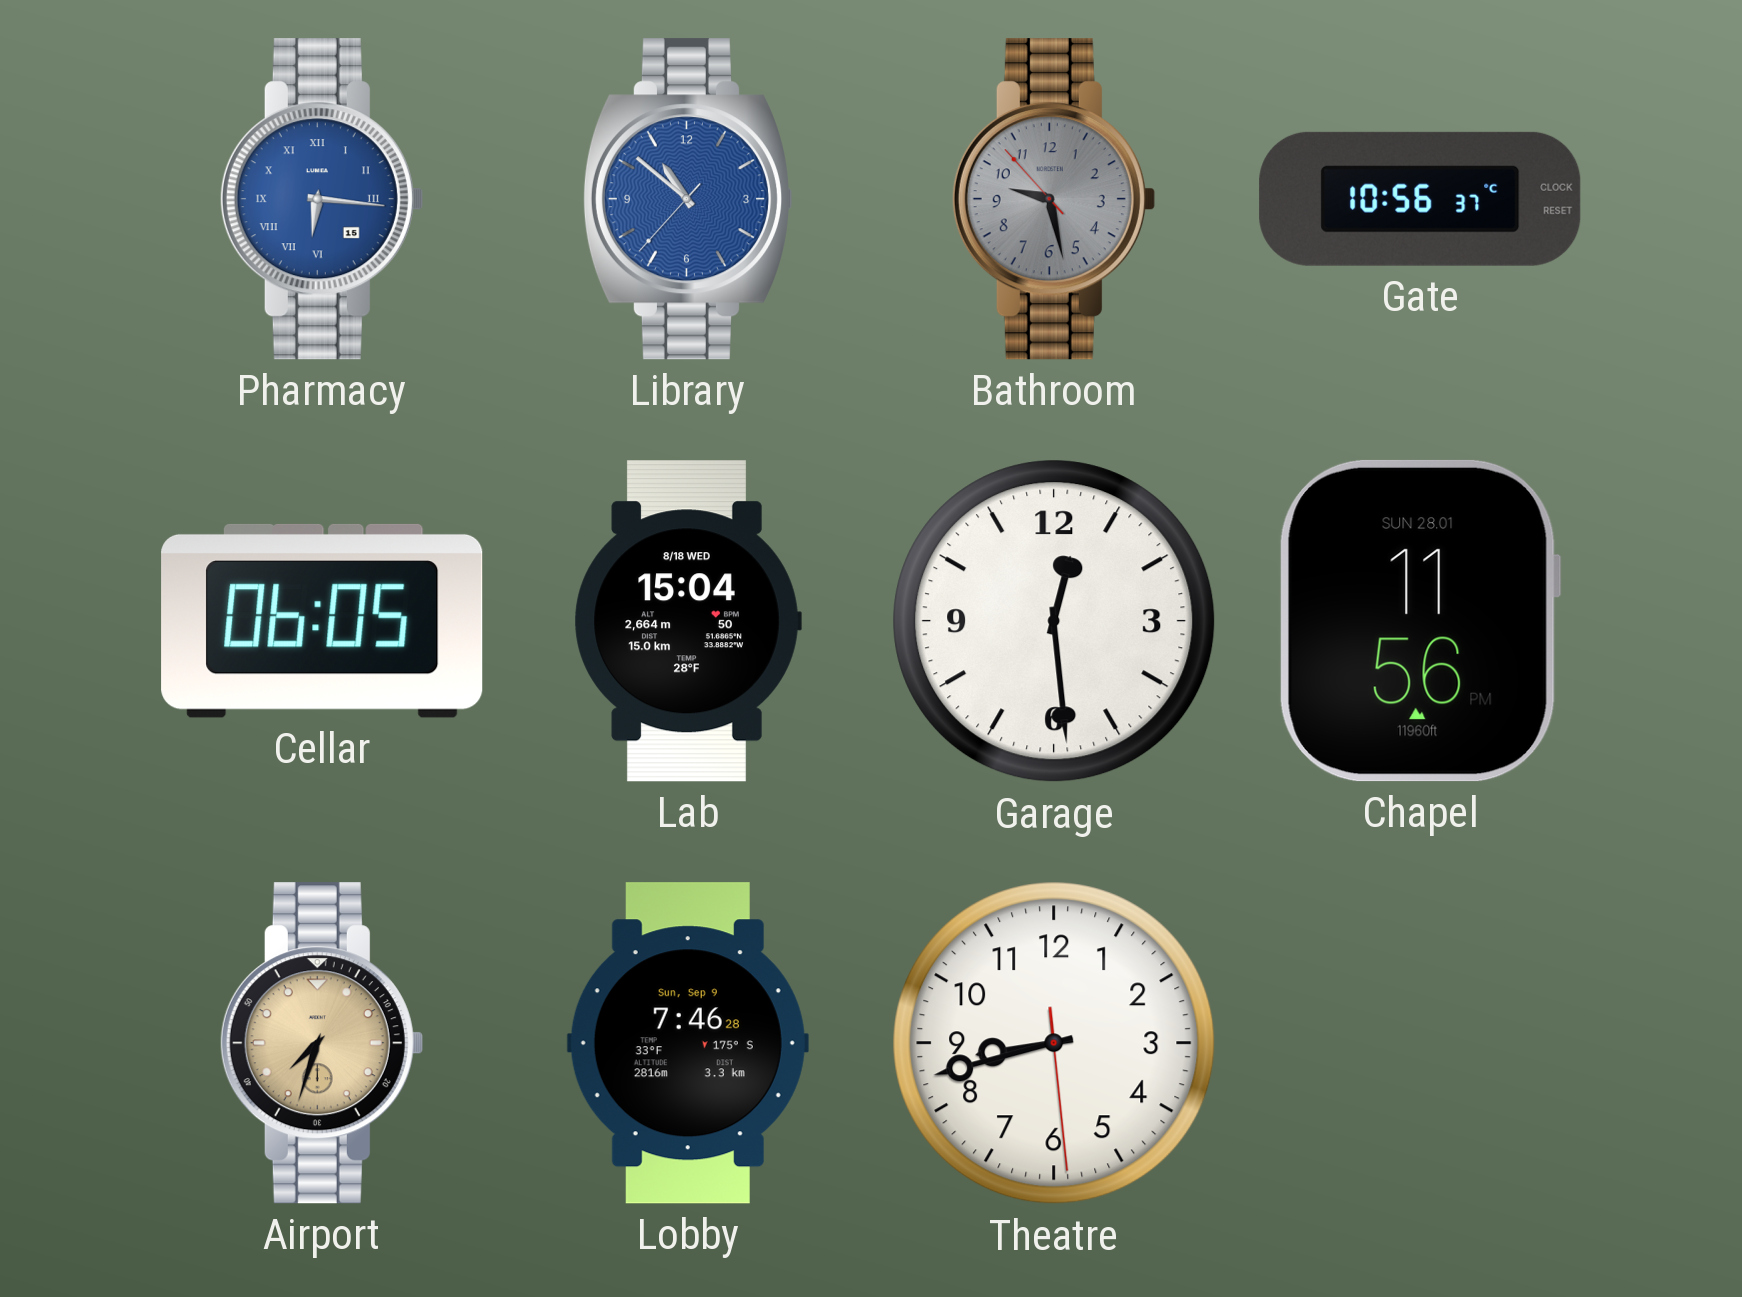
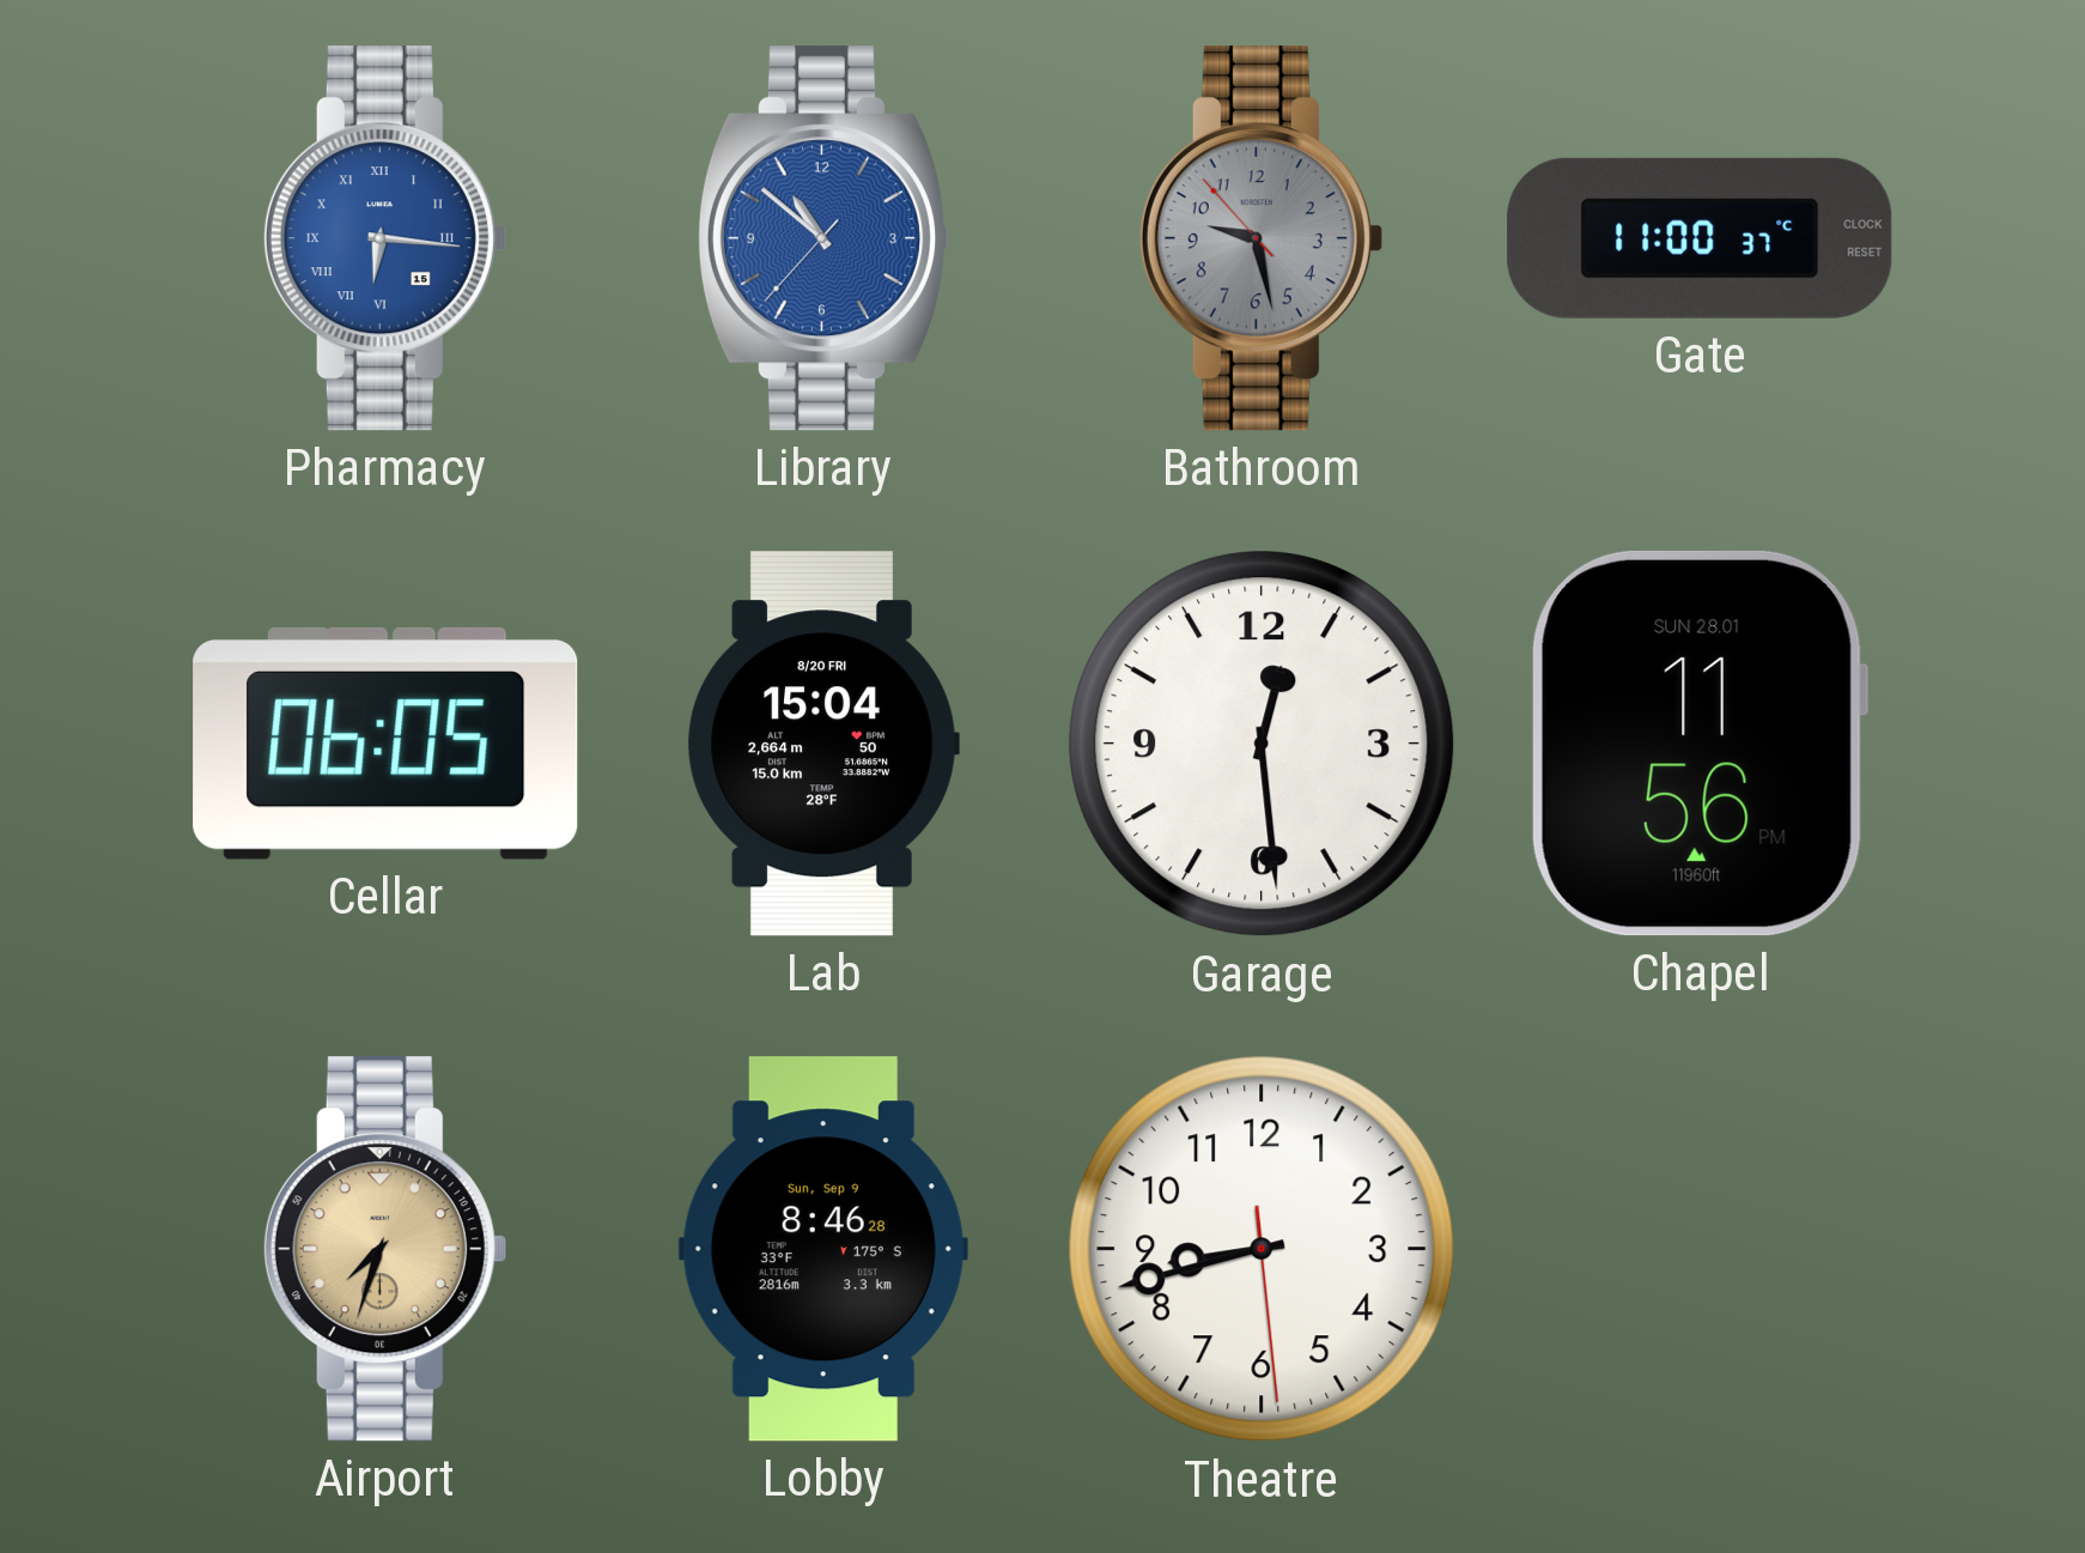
Gate: 10:56 -> 11:00 (1700, 238)
Lab date: 8/18 WED -> 8/20 FRI (823, 744)
Lobby: 7:46 -> 8:46 (823, 1249)
